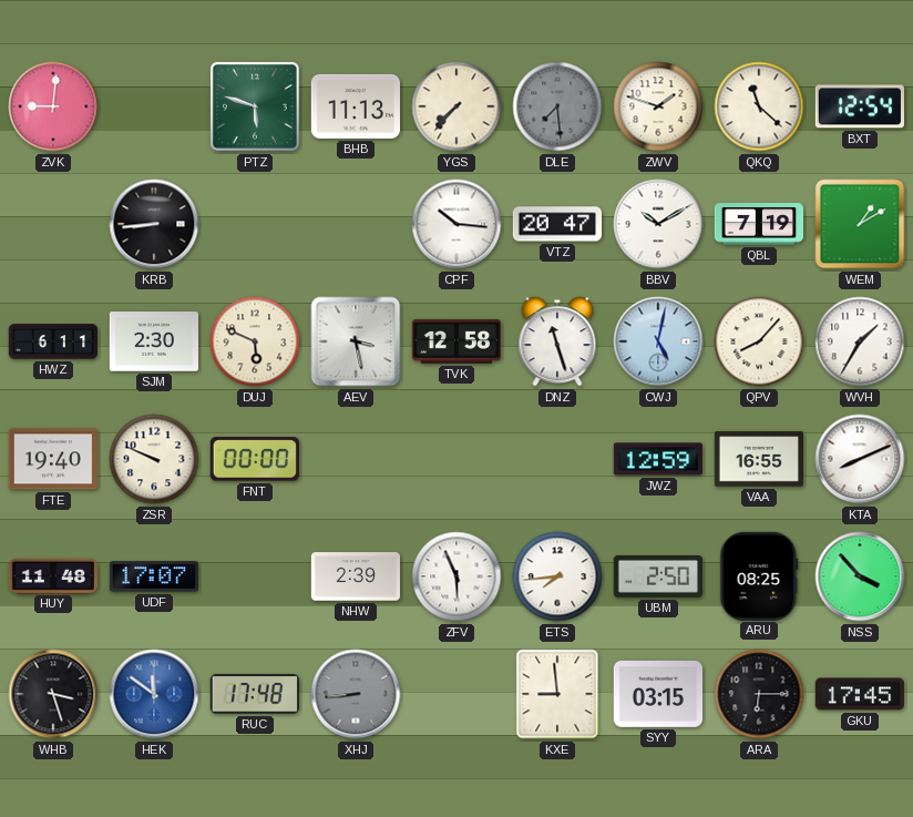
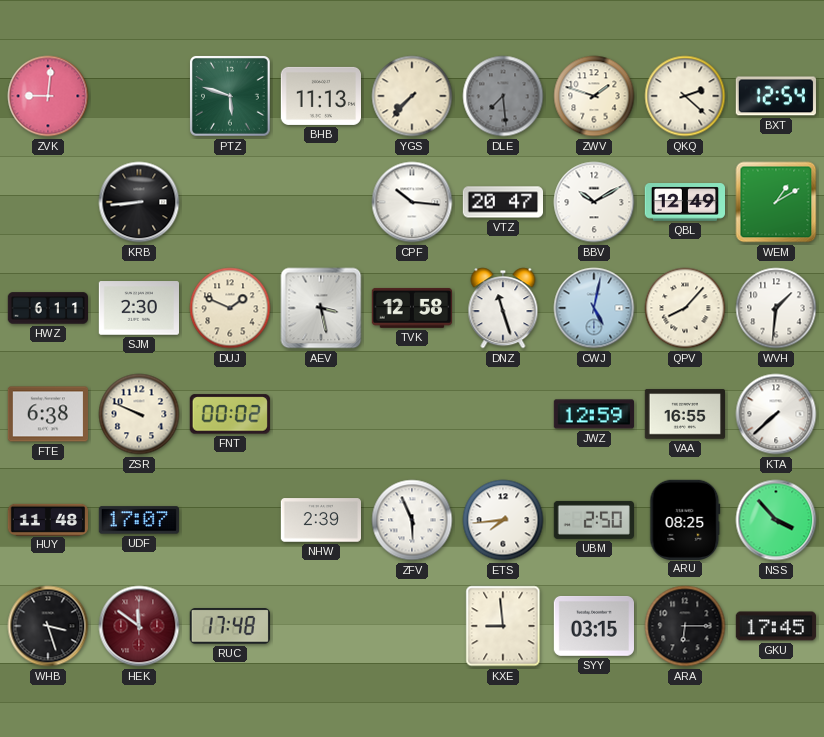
QKQ: 11:22 -> 2:22 (685, 96)
QBL: 7:19 -> 12:49 (684, 202)
DUJ: 5:49 -> 1:49 (230, 308)
WVH: 1:35 -> 1:31 (776, 308)
FTE: 19:40 -> 6:38 (47, 414)
FNT: 00:00 -> 00:02 (230, 414)
KTA: 8:11 -> 7:38 (776, 414)
HEK dial: blue -> burgundy (139, 626)
XHJ: 8:44 -> none (356, 694)
